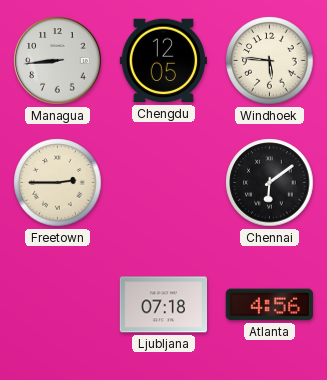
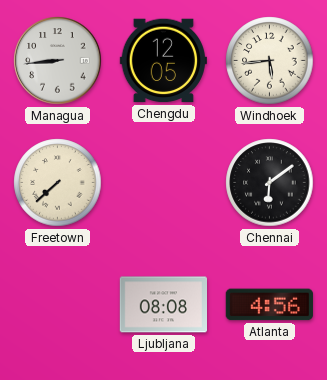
Windhoek: 5:46 -> 5:44 (270, 61)
Freetown: 2:45 -> 7:38 (58, 183)
Ljubljana: 07:18 -> 08:08 (163, 305)
